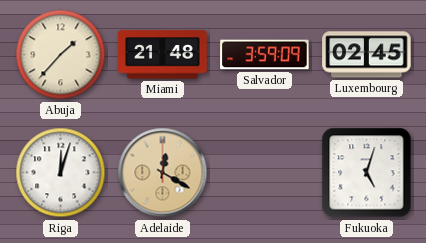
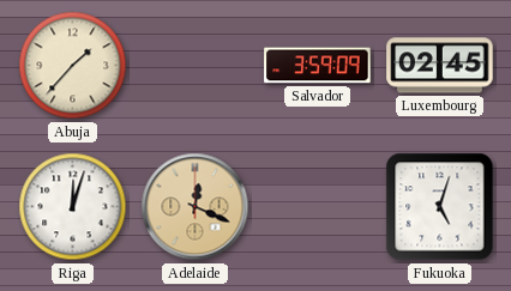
Miami: 21:48 -> none (163, 55)
Adelaide: 12:20 -> 12:19 (196, 207)
